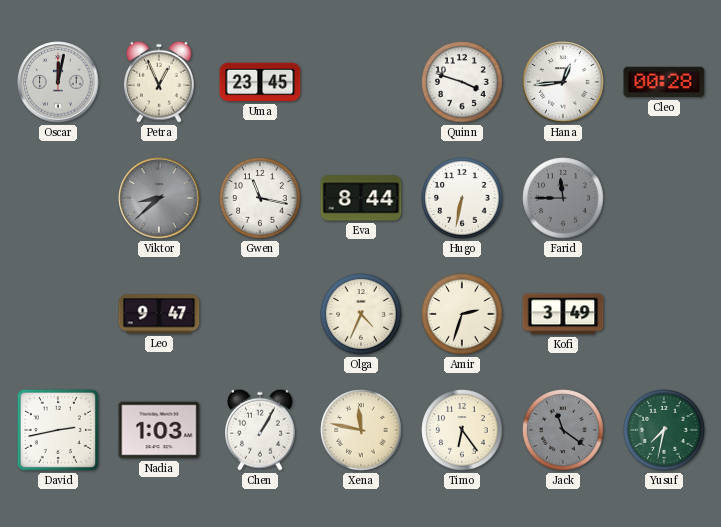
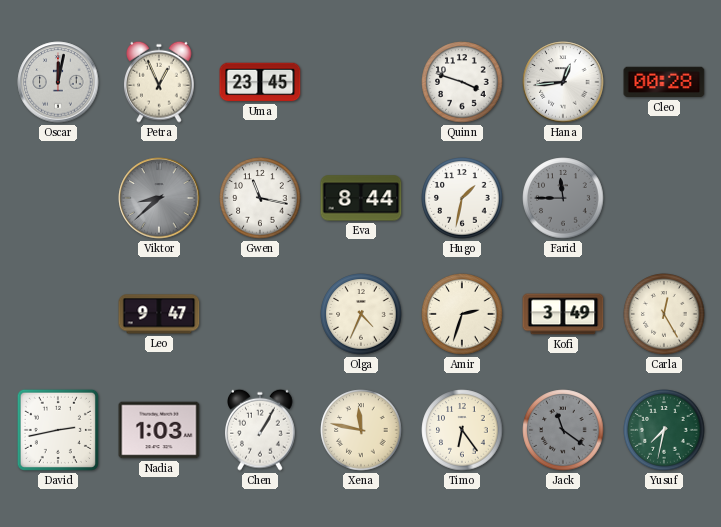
Hugo: 6:32 -> 1:32 (462, 198)
Carla: none -> 12:25 (664, 314)
